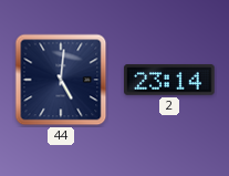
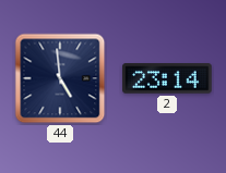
44: 5:01 -> 4:59 (60, 78)
